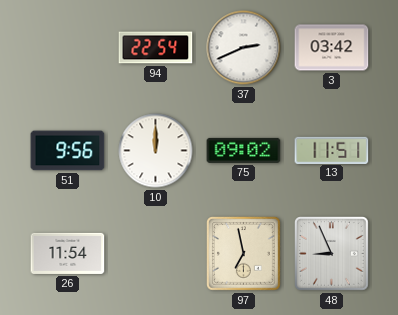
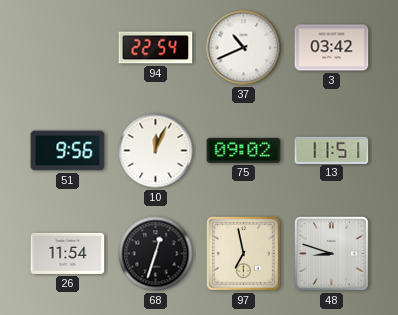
37: 2:41 -> 10:41 (244, 48)
10: 12:00 -> 12:04 (156, 151)
68: none -> 12:33 (156, 254)
48: 8:56 -> 8:48 (332, 254)
